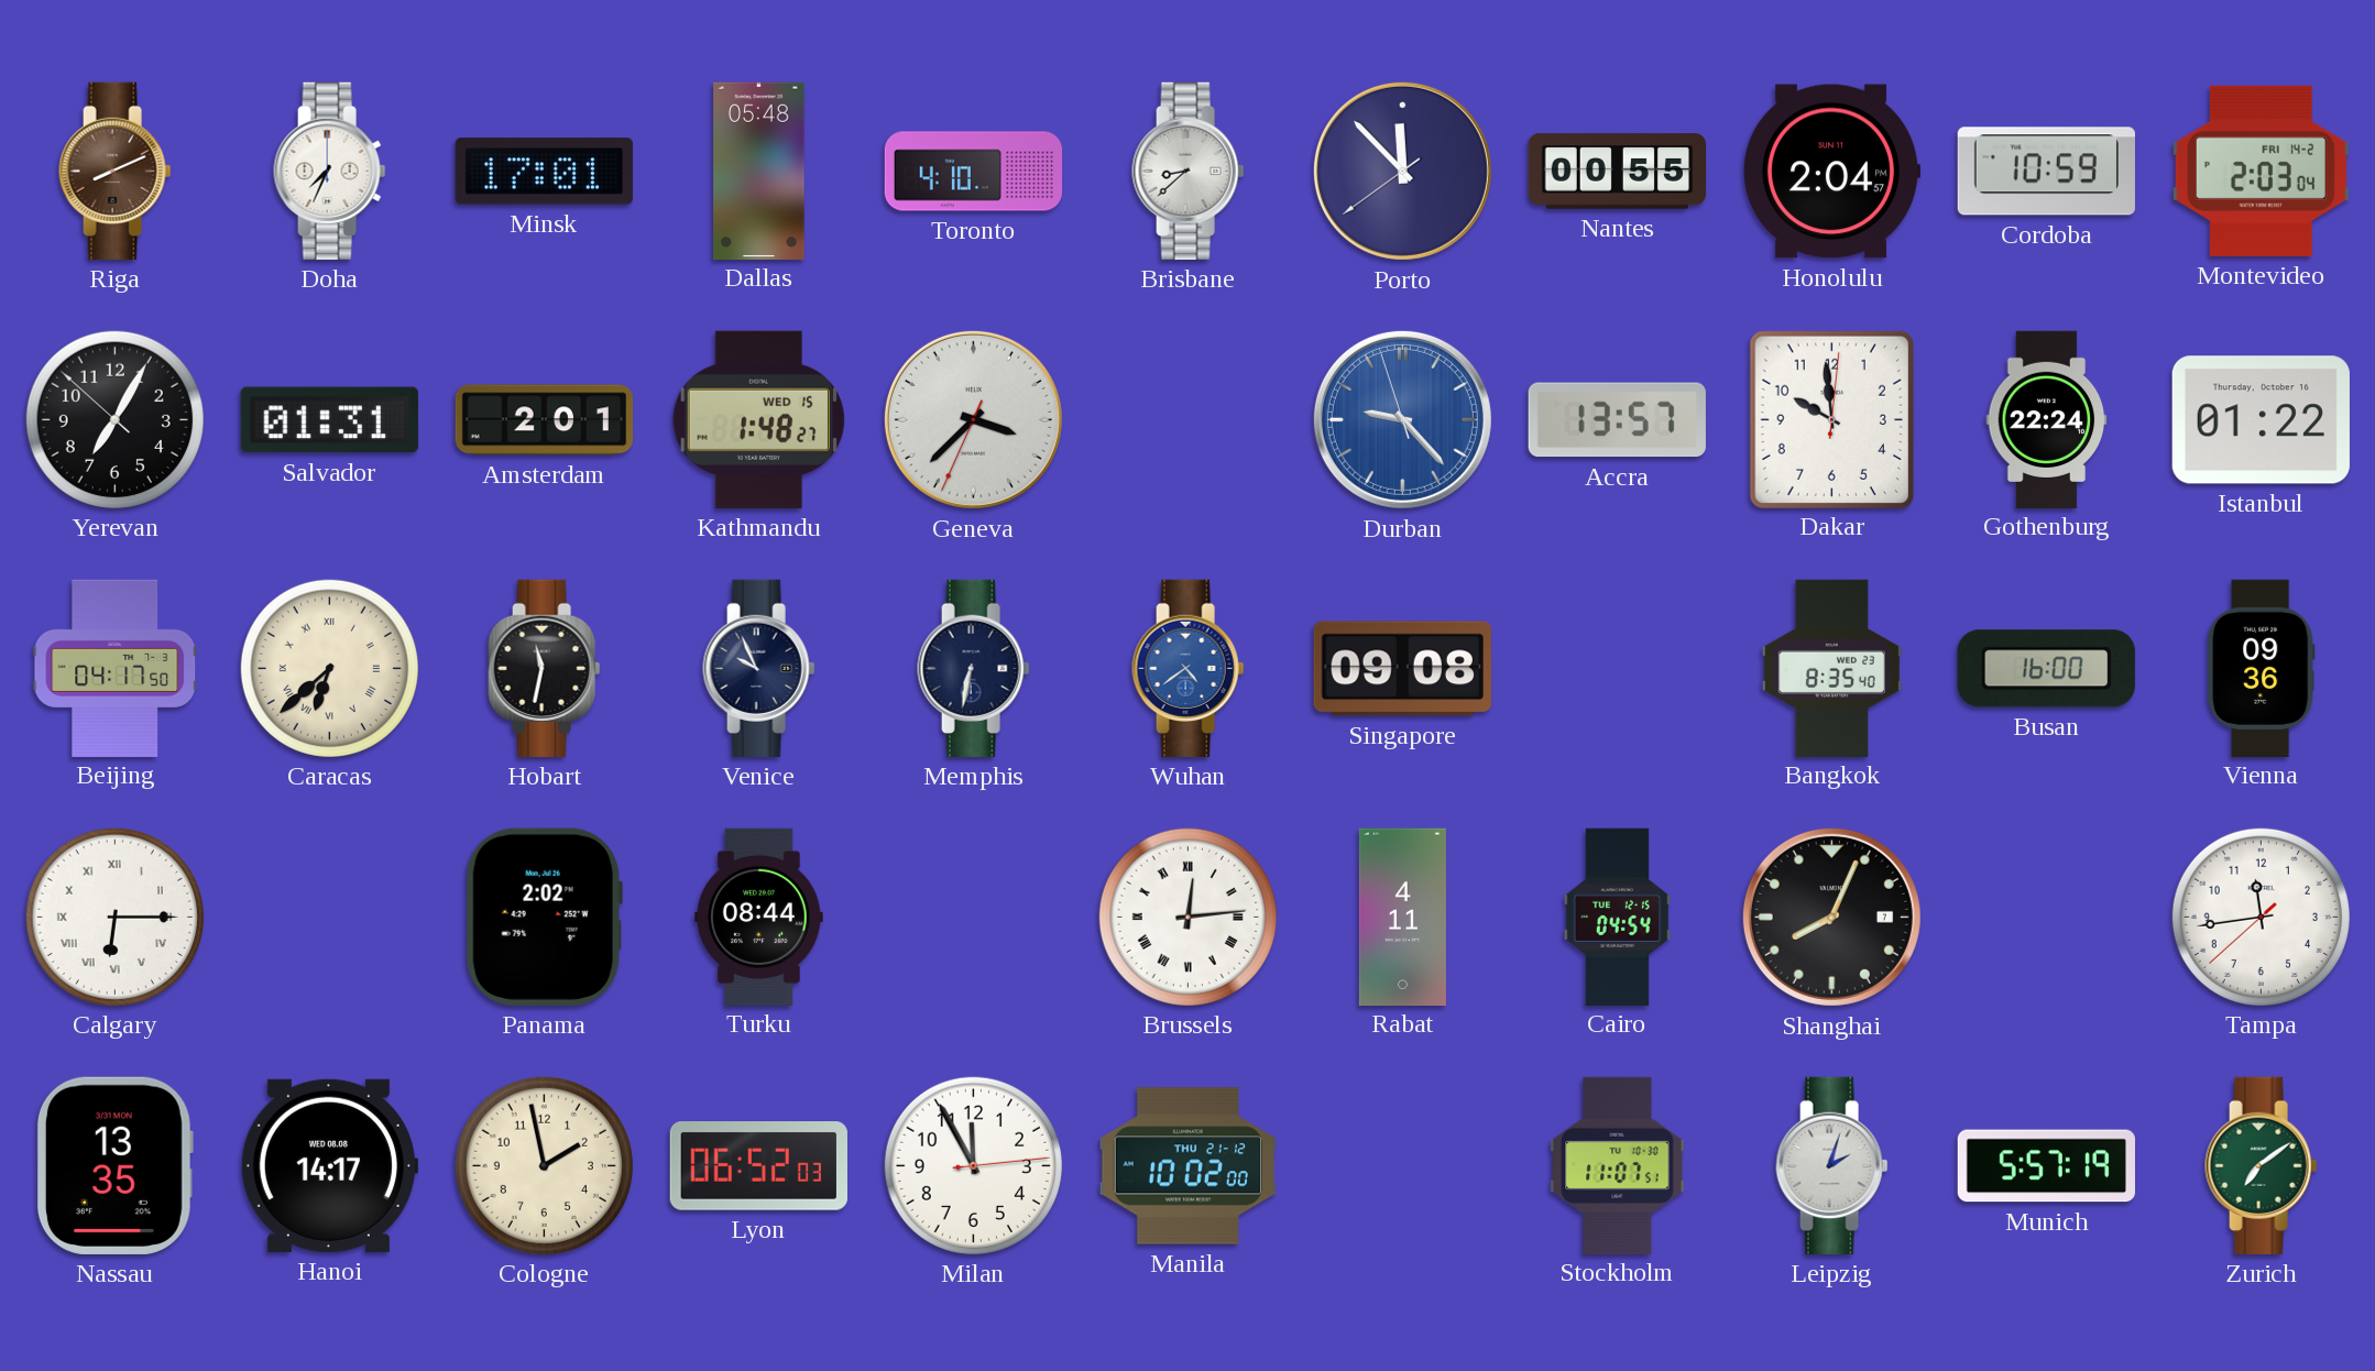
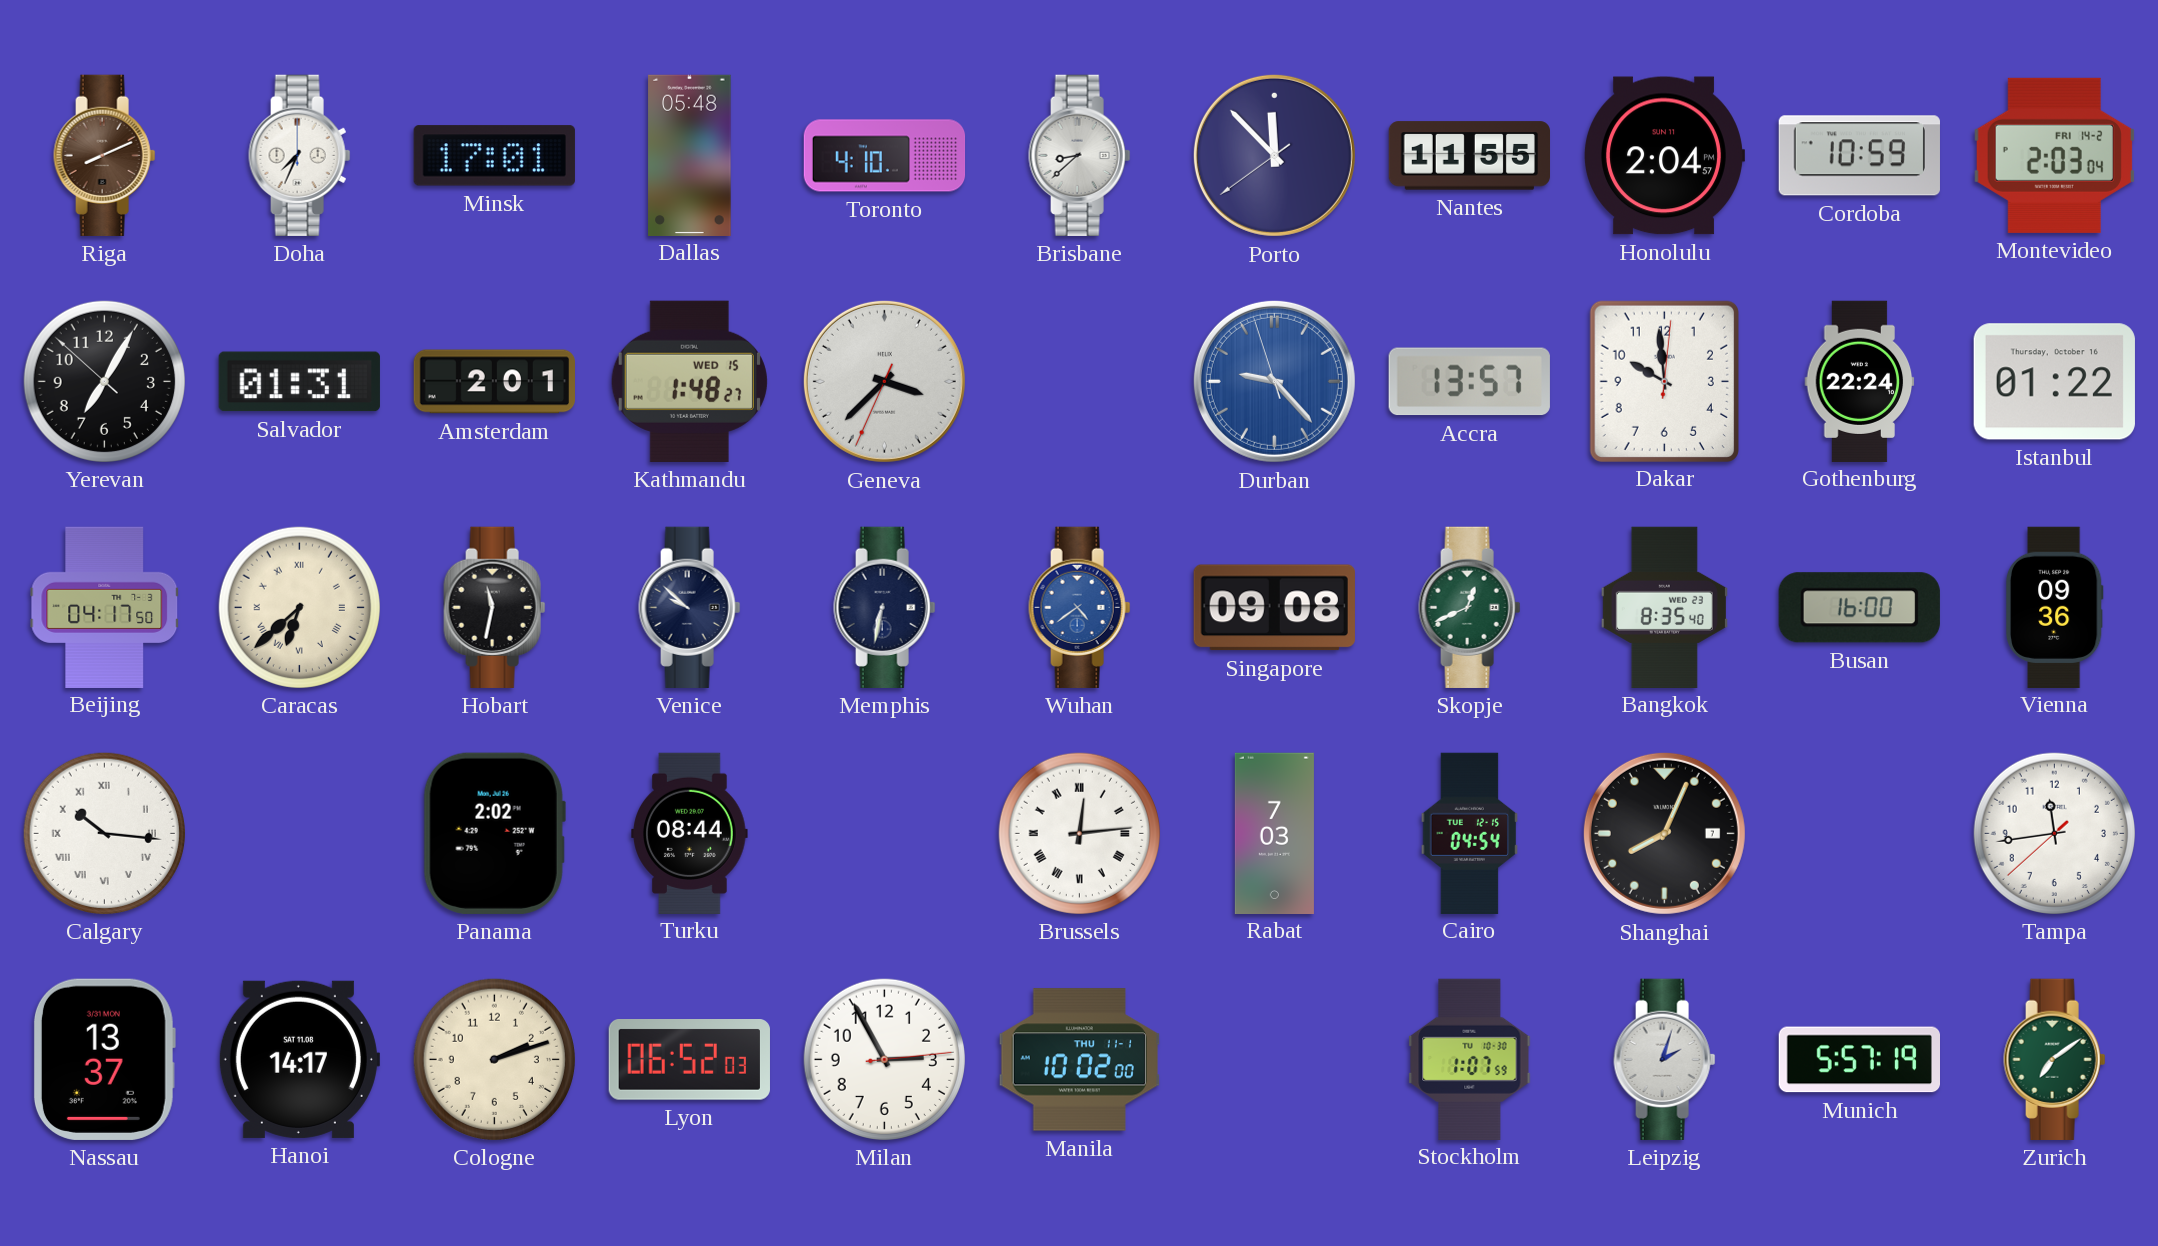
Nantes: 00:55 -> 11:55 (1469, 156)
Venice: 9:56 -> 9:52 (690, 607)
Skopje: none -> 12:41 (1470, 607)
Calgary: 6:15 -> 10:16 (104, 833)
Rabat: 4:11 -> 7:03 (1274, 833)
Nassau: 13:35 -> 13:37 (104, 1059)
Hanoi date: WED 08.08 -> SAT 11.08 (299, 1059)
Cologne: 1:58 -> 2:12 (494, 1059)
Milan: 11:55 -> 2:55 (884, 1059)
Manila date: THU 21-12 -> THU 11-1 (1079, 1060)
Stockholm: 11:07 -> 1:07 (1470, 1059)
